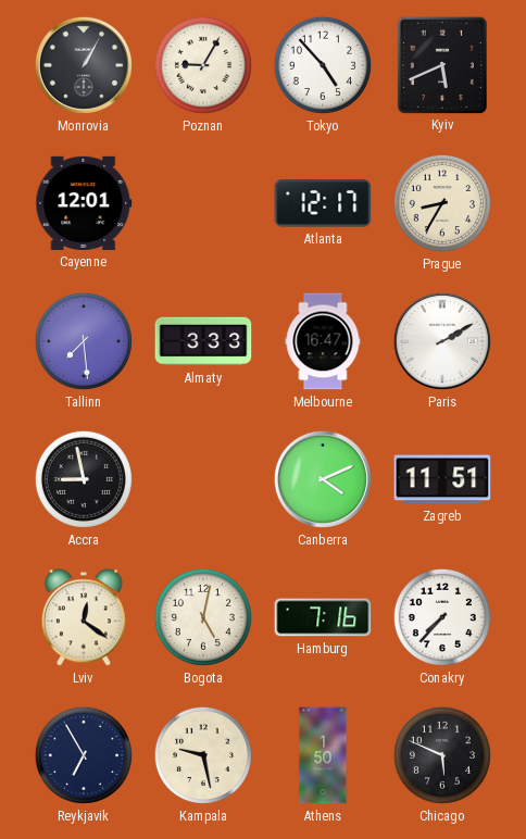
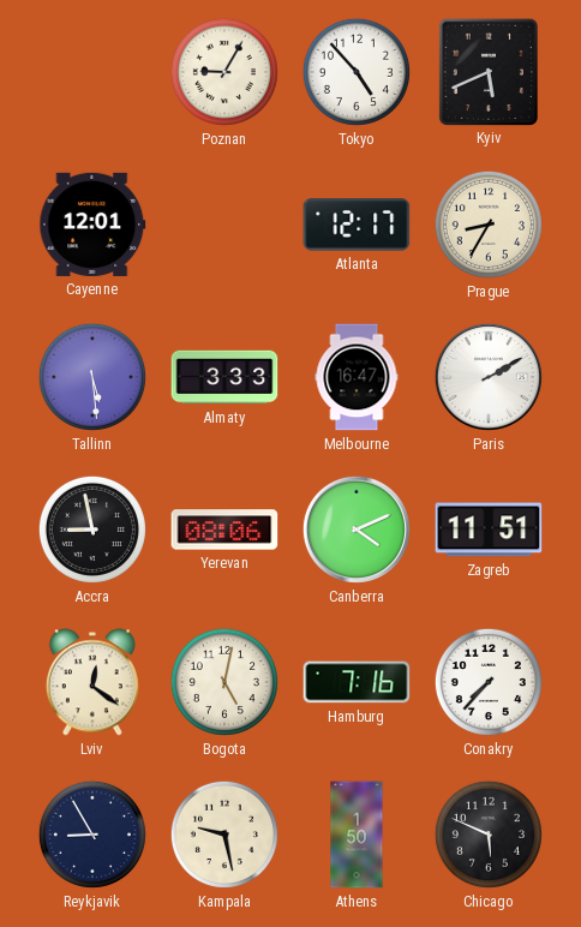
Monrovia: 1:05 -> none (84, 65)
Tallinn: 7:29 -> 5:29 (92, 377)
Yerevan: none -> 08:06 (224, 530)
Reykjavik: 6:55 -> 8:55 (92, 835)
